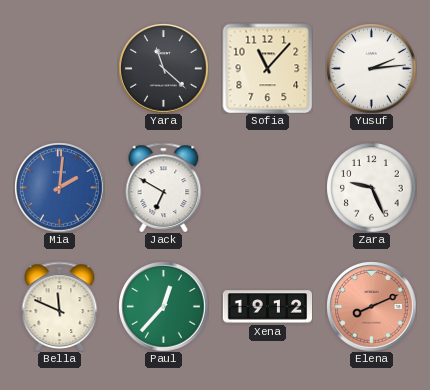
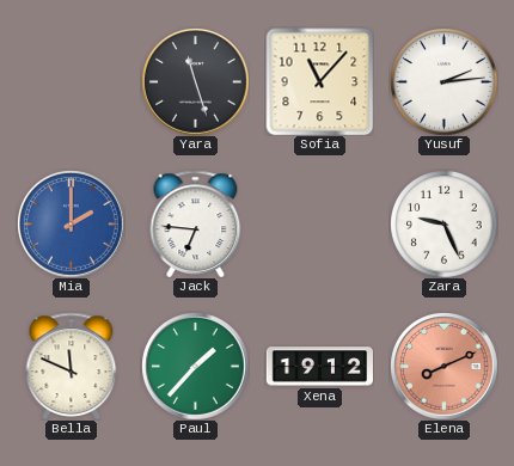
Yara: 11:22 -> 11:27 (195, 81)
Mia: 2:01 -> 2:00 (71, 223)
Jack: 6:50 -> 6:46 (196, 223)
Paul: 12:37 -> 1:37 (195, 366)
